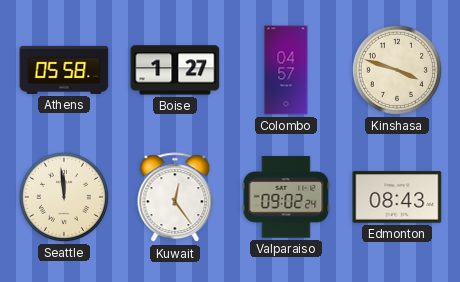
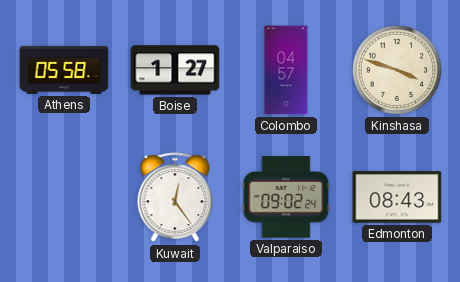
Seattle: 11:59 -> none (64, 197)
